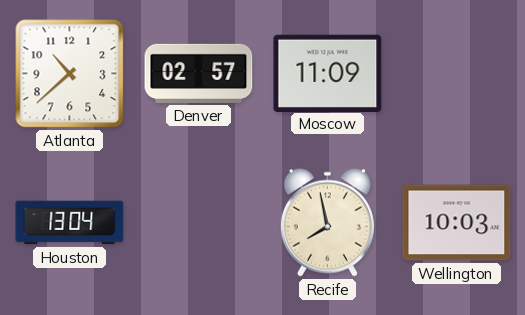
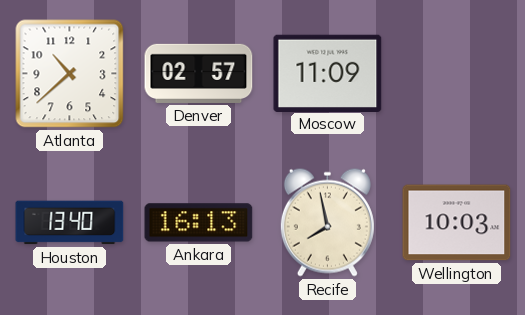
Houston: 13:04 -> 13:40 (70, 223)
Ankara: none -> 16:13 (199, 223)
